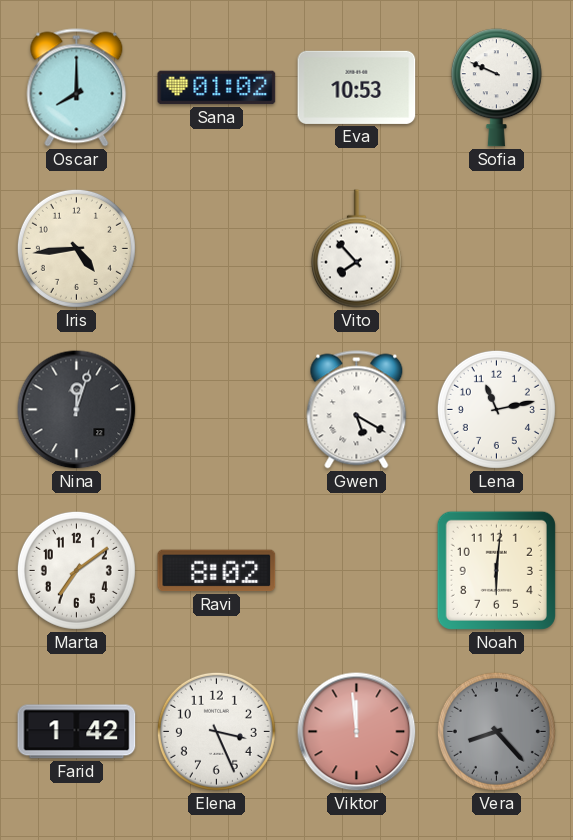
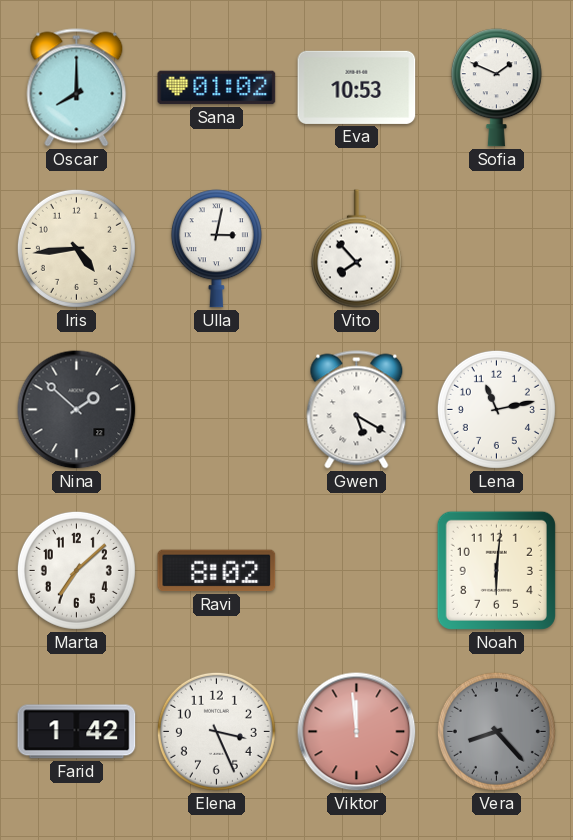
Sofia: 9:49 -> 1:49 (496, 88)
Ulla: none -> 3:02 (216, 249)
Nina: 12:03 -> 1:52 (77, 410)
Marta: 7:09 -> 7:08 (76, 570)
